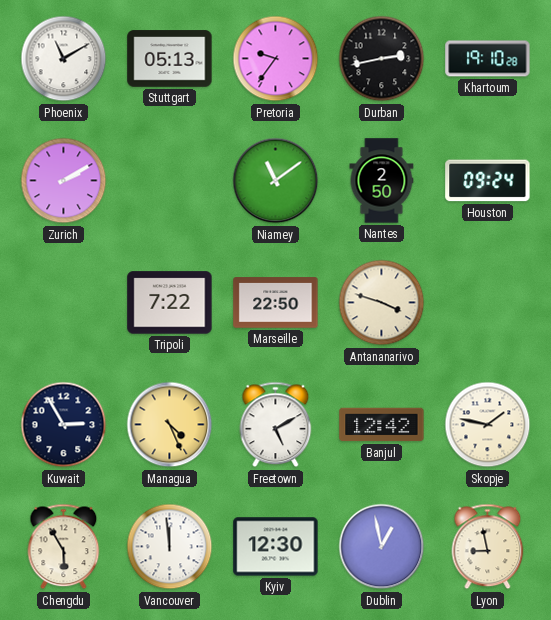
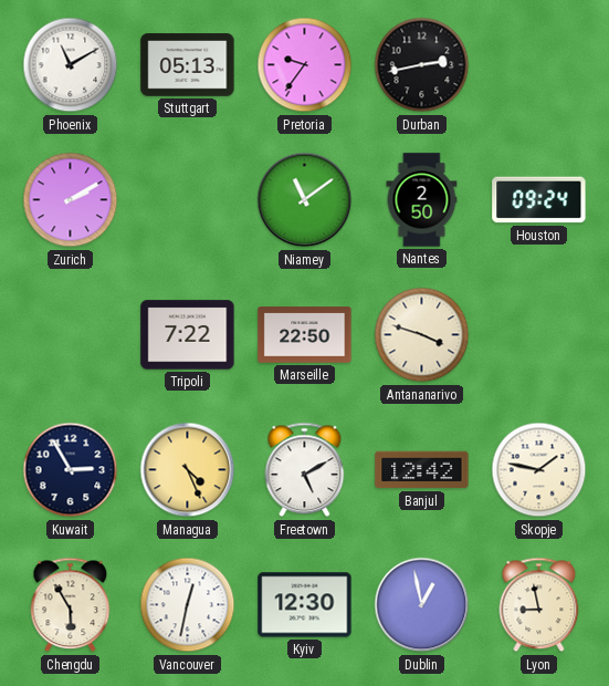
Khartoum: 19:10 -> none (488, 59)
Vancouver: 11:59 -> 12:32 (188, 605)
